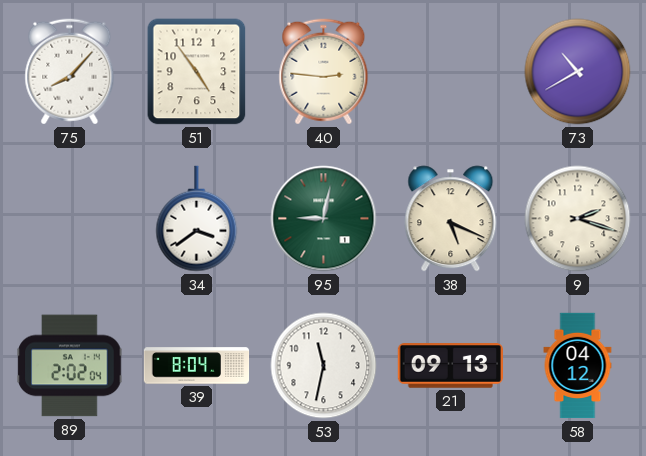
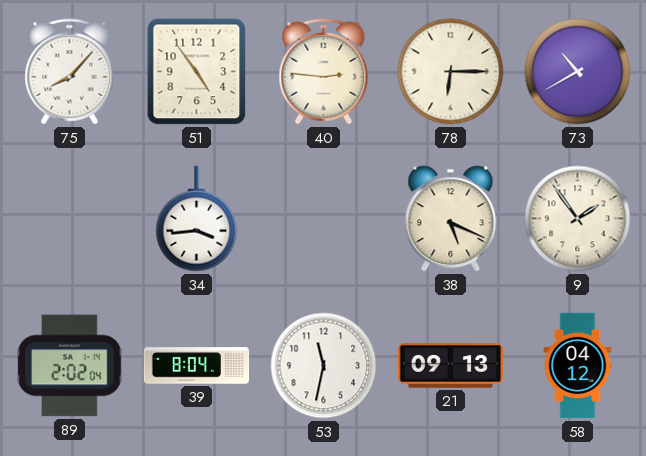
78: none -> 6:15 (451, 72)
34: 3:39 -> 3:44 (197, 219)
95: 9:02 -> none (324, 219)
9: 2:18 -> 1:54 (578, 219)
